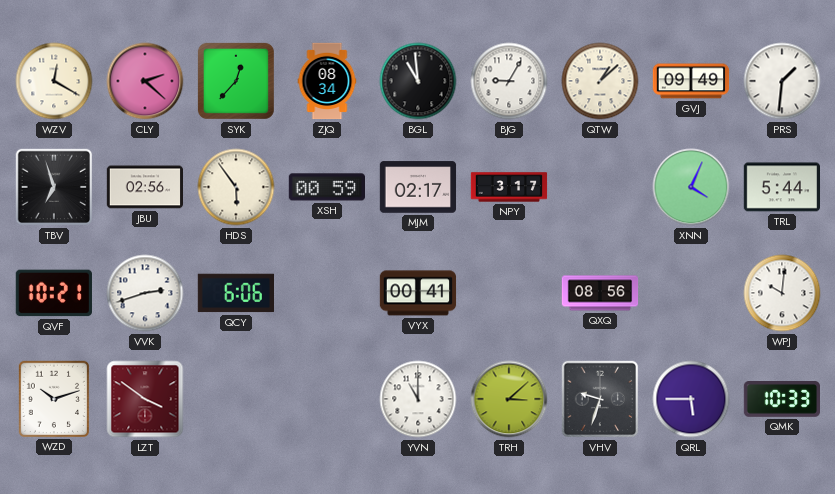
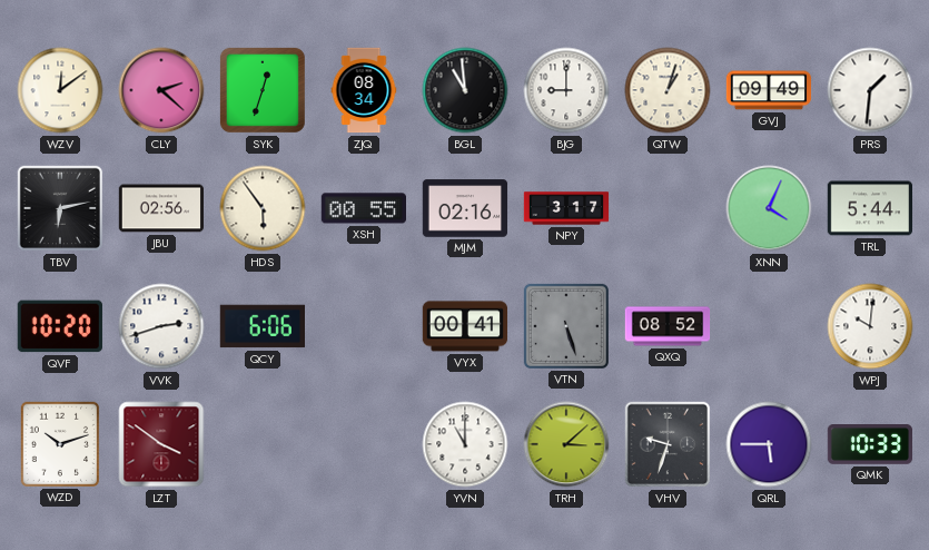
WZV: 12:20 -> 12:09 (60, 90)
SYK: 12:37 -> 12:33 (263, 90)
BJG: 9:05 -> 9:00 (566, 90)
QTW: 1:08 -> 1:03 (668, 90)
TBV: 6:57 -> 6:13 (60, 208)
XSH: 00:59 -> 00:55 (363, 208)
MJM: 02:17 -> 02:16 (465, 208)
QVF: 10:21 -> 10:20 (60, 326)
VTN: none -> 5:27 (566, 326)
QXQ: 08:56 -> 08:52 (668, 326)
